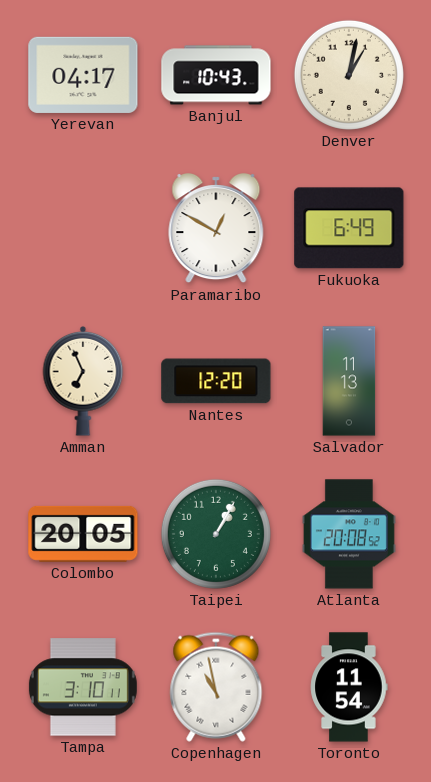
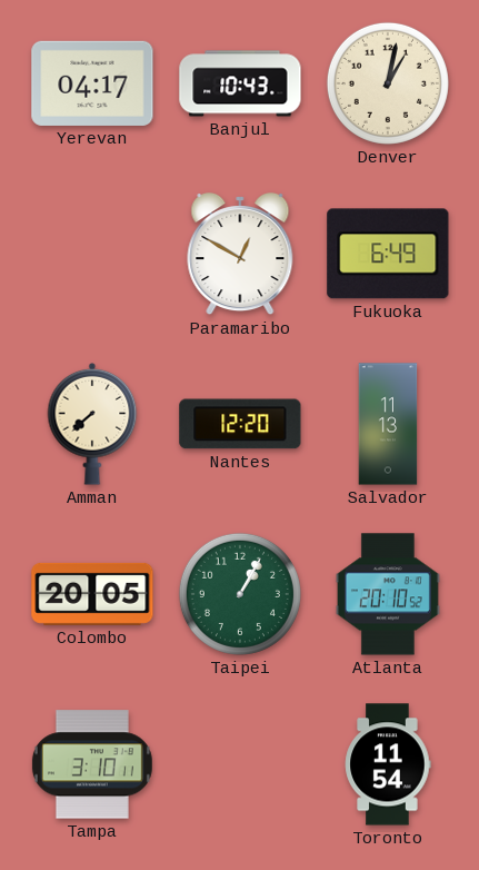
Amman: 6:56 -> 7:38 (92, 424)
Atlanta: 20:08 -> 20:10 (388, 594)
Copenhagen: 10:58 -> none (216, 687)
